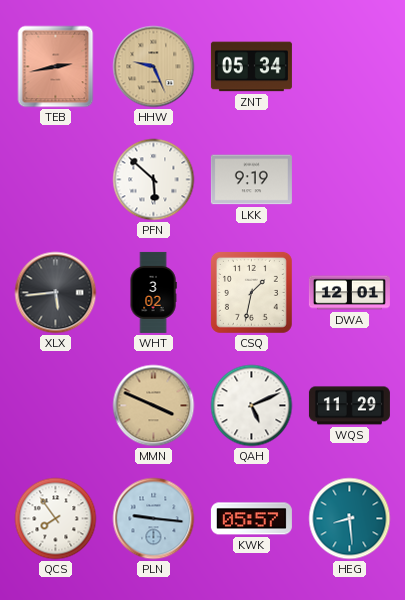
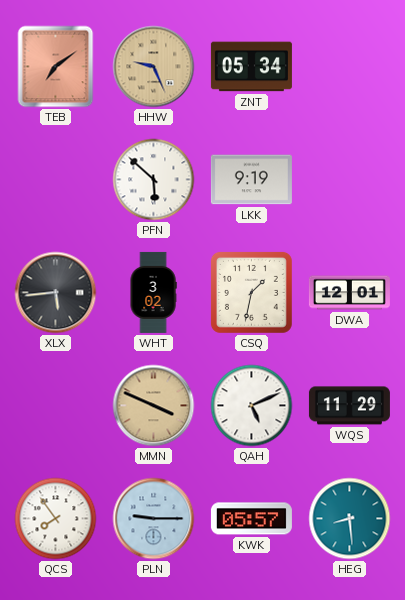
TEB: 2:43 -> 7:09 (56, 67)
PLN: 9:16 -> 9:15 (154, 519)
